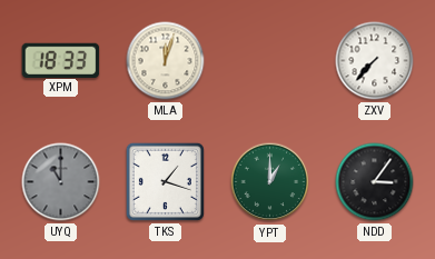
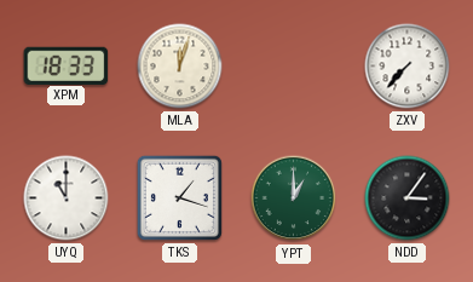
UYQ dial: grey -> white (67, 198)
